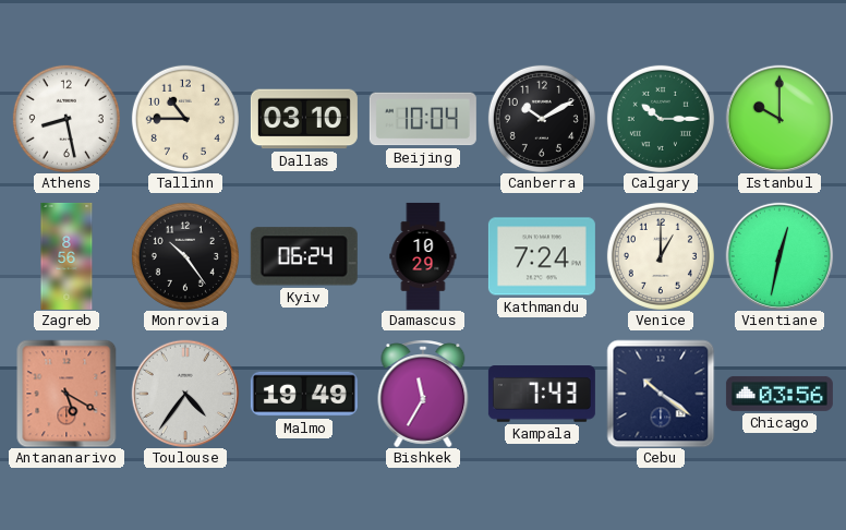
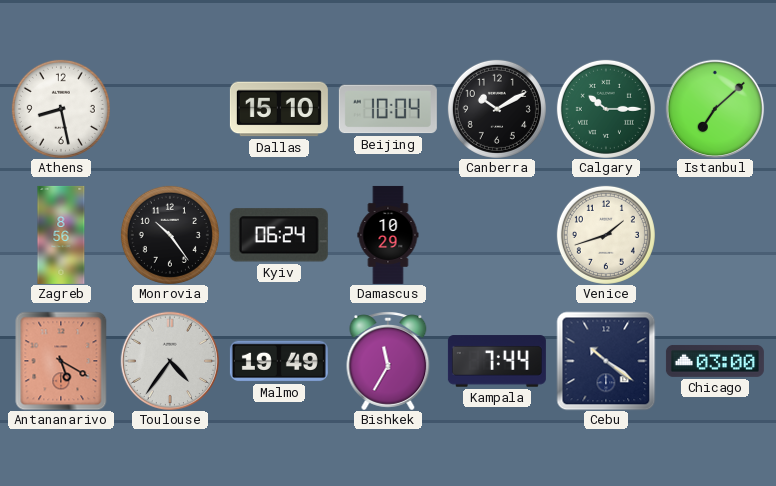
Tallinn: 10:45 -> none (185, 119)
Dallas: 03:10 -> 15:10 (279, 109)
Istanbul: 10:00 -> 7:08 (715, 109)
Kathmandu: 7:24 -> none (542, 256)
Venice: 1:00 -> 1:42 (606, 235)
Vientiane: 12:32 -> none (779, 256)
Kampala: 7:43 -> 7:44 (497, 361)
Chicago: 03:56 -> 03:00 (715, 361)
